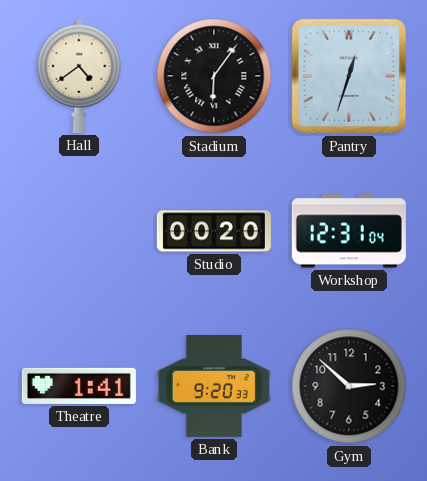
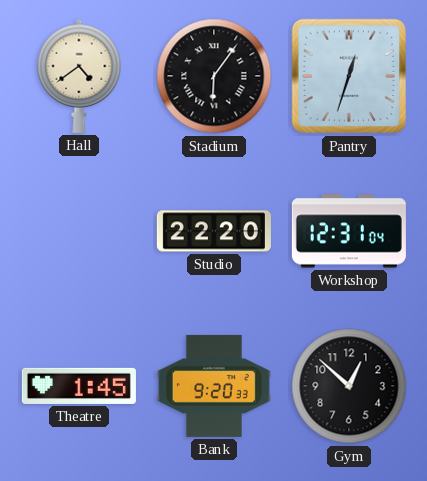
Studio: 00:20 -> 22:20 (214, 231)
Theatre: 1:41 -> 1:45 (79, 386)
Gym: 2:52 -> 12:52 (349, 386)
